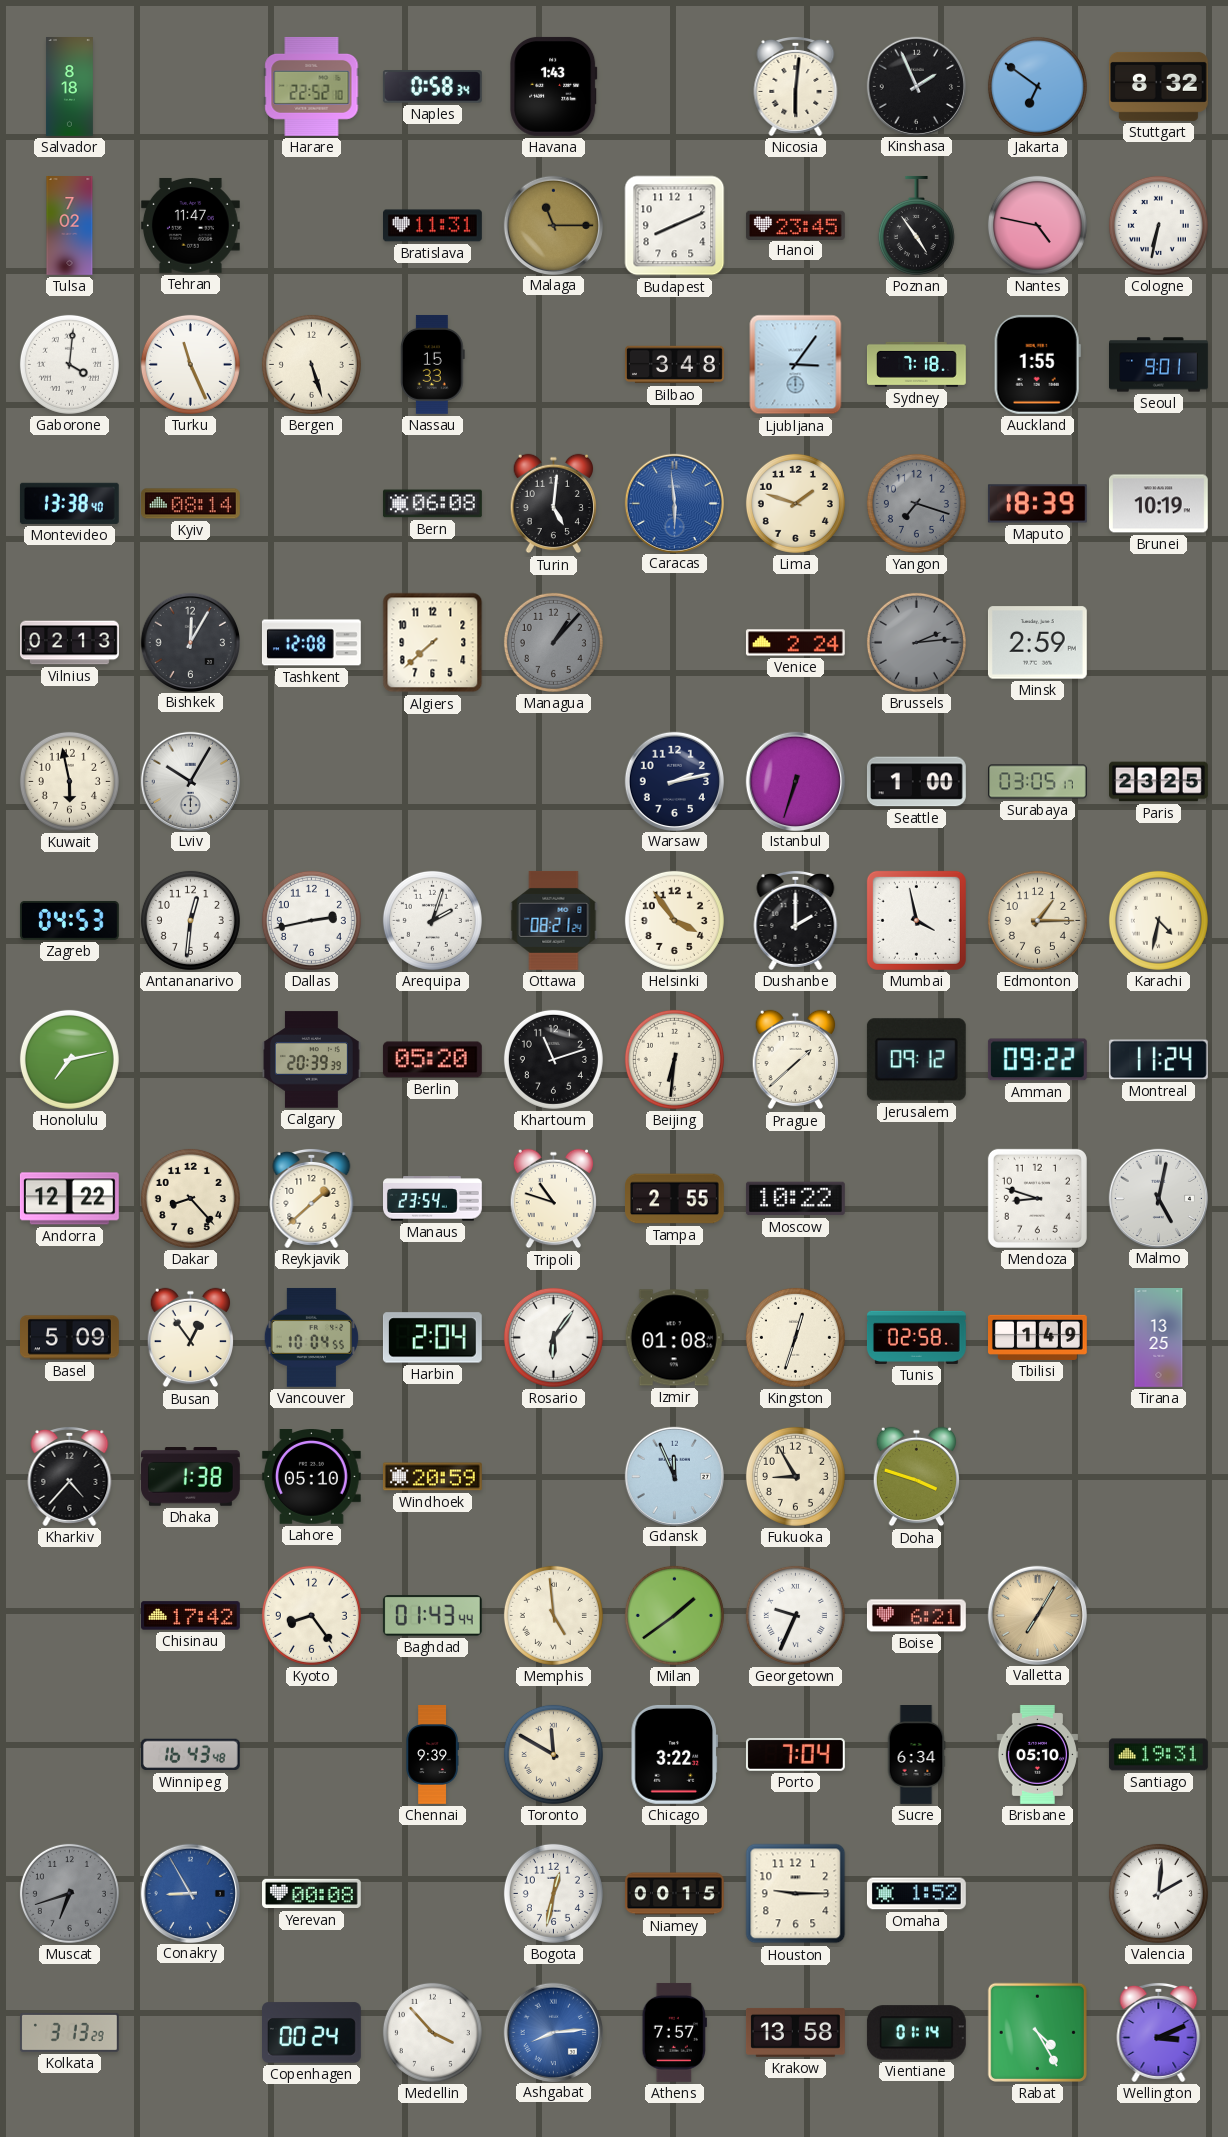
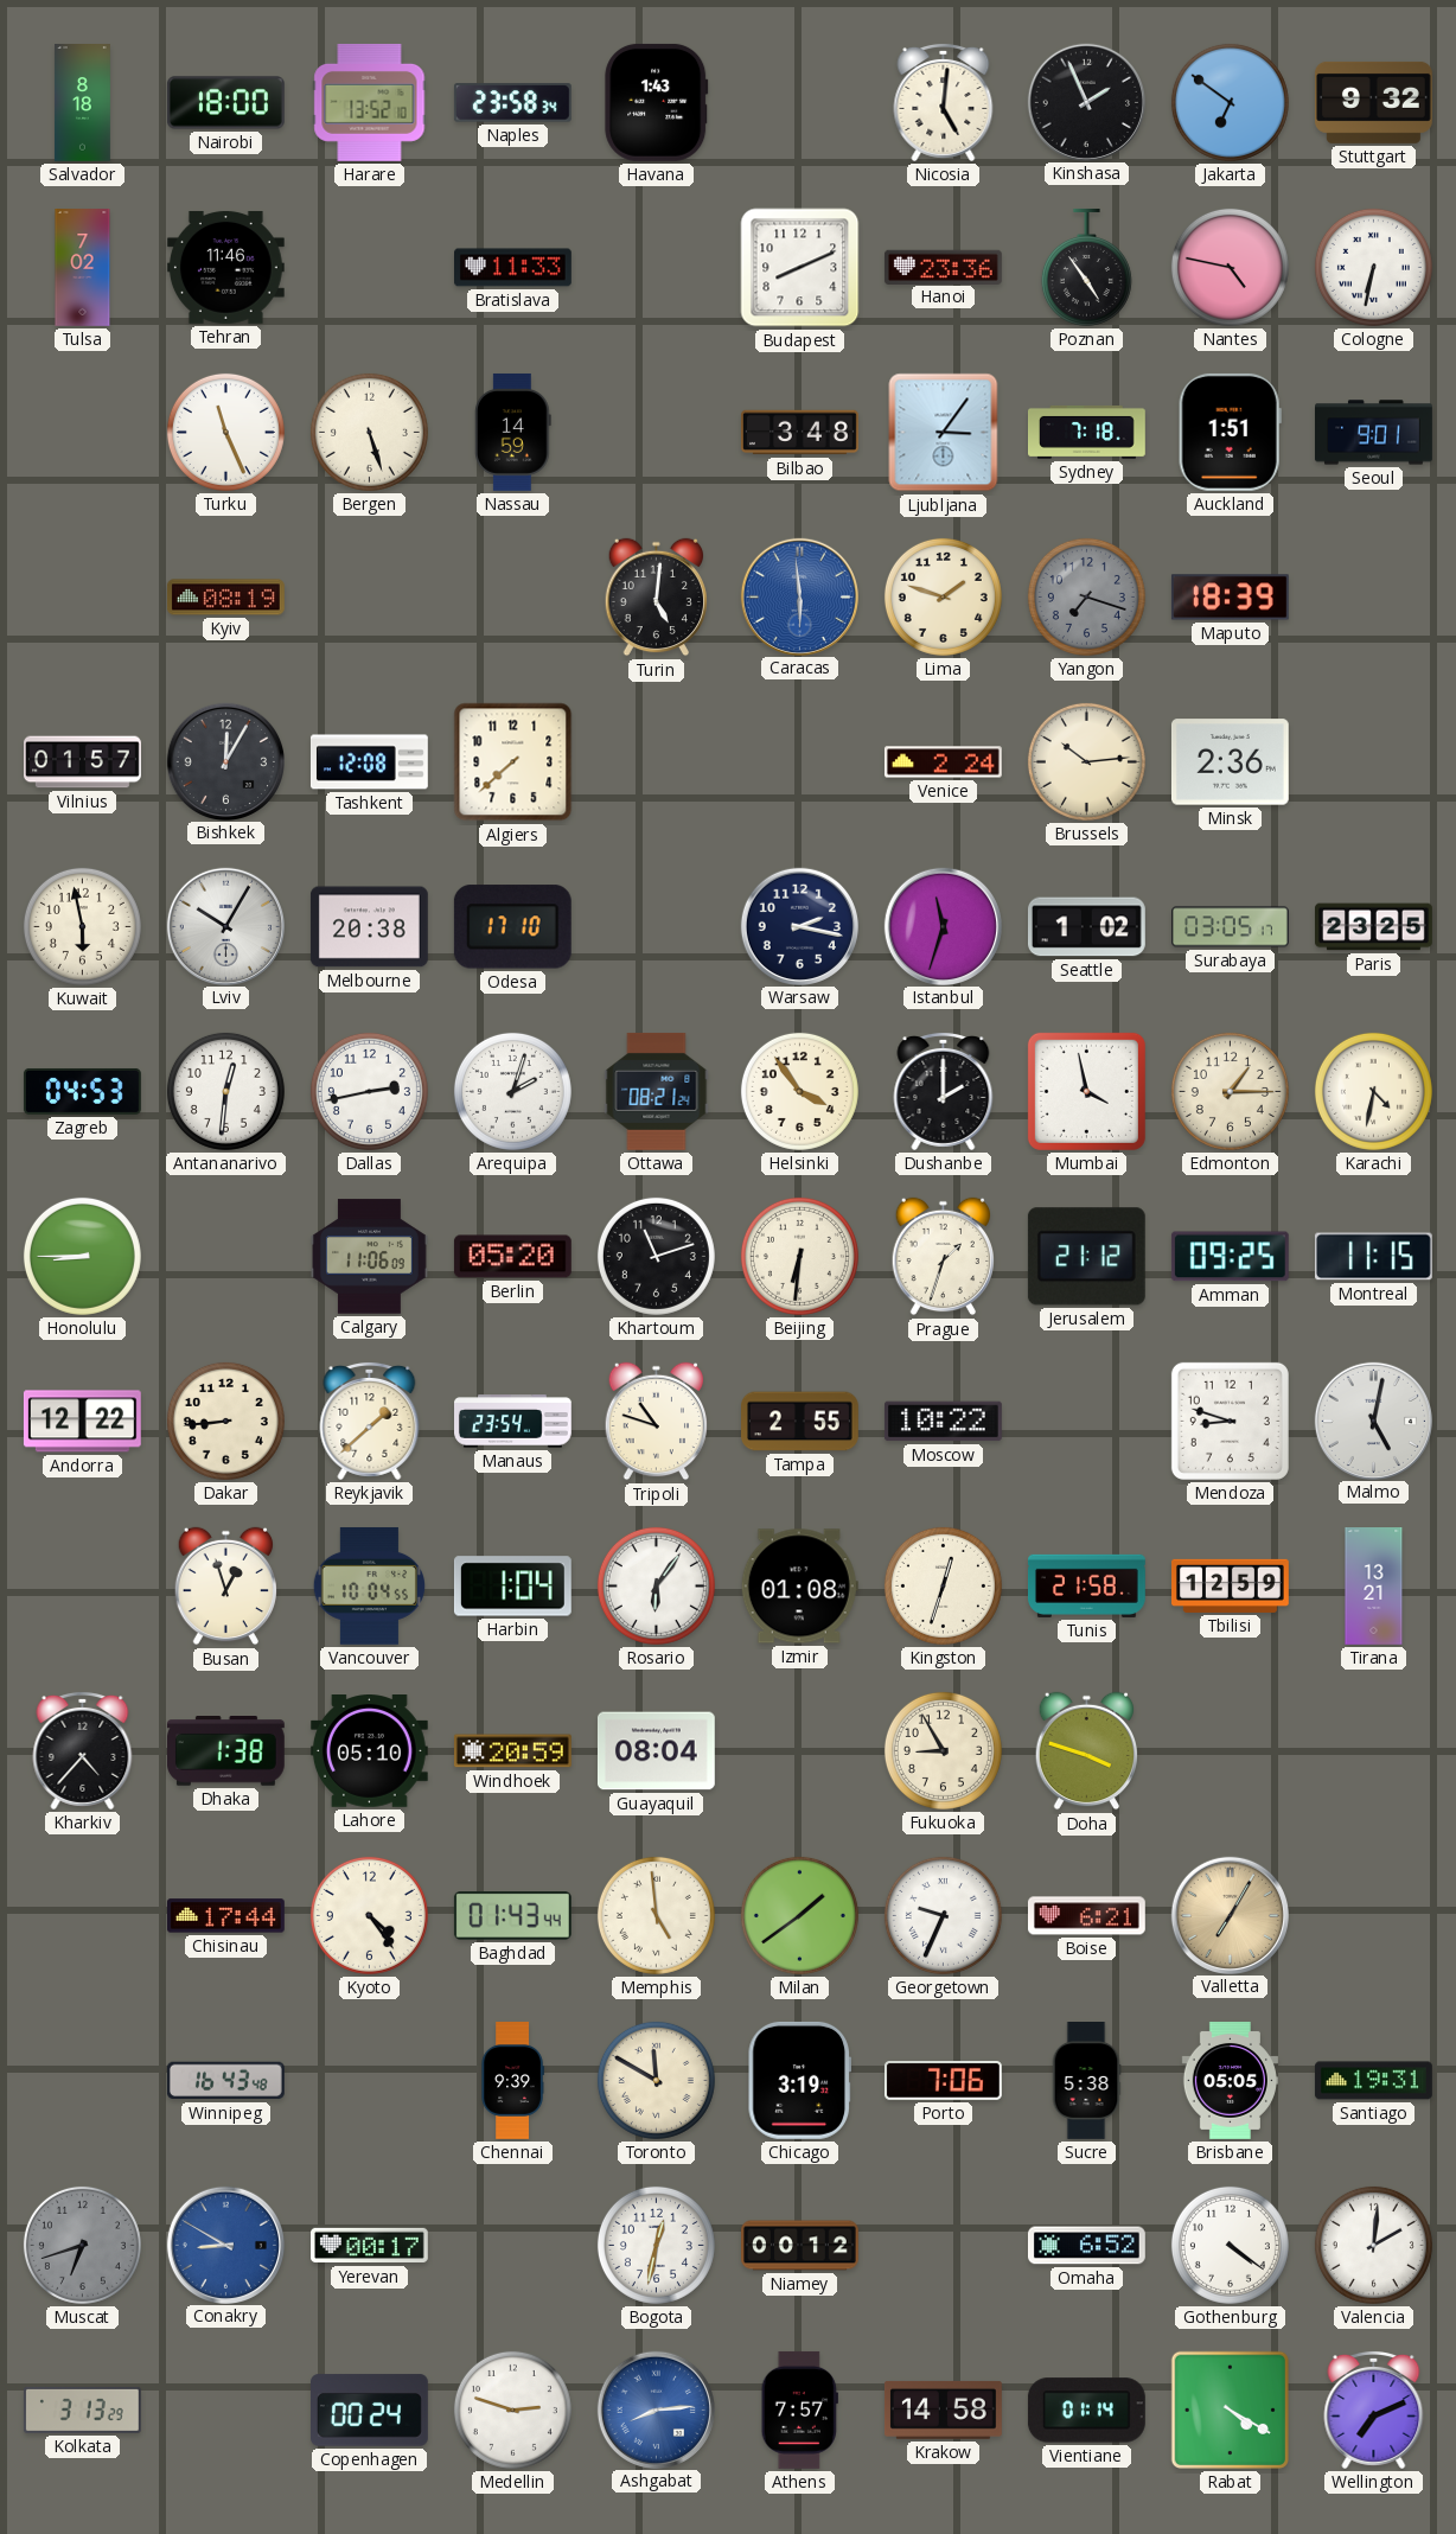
Nairobi: none -> 18:00 (225, 103)
Harare: 22:52 -> 13:52 (370, 102)
Naples: 0:58 -> 23:58 (512, 103)
Nicosia: 6:01 -> 5:01 (944, 102)
Stuttgart: 8:32 -> 9:32 (1374, 102)
Tehran: 11:47 -> 11:46 (225, 267)
Bratislava: 11:31 -> 11:33 (513, 268)
Malaga: 11:15 -> none (553, 225)
Hanoi: 23:45 -> 23:36 (943, 267)
Gaborone: 4:01 -> none (69, 364)
Nassau: 15:33 -> 14:59 (512, 432)
Auckland: 1:55 -> 1:51 (1230, 432)
Montevideo: 13:38 -> none (69, 503)
Kyiv: 08:14 -> 08:19 (225, 598)
Bern: 06:08 -> none (432, 504)
Brunei: 10:19 -> none (1158, 504)
Vilnius: 02:13 -> 01:57 (83, 762)
Managua: 1:07 -> none (553, 642)
Brussels: 2:14 -> 10:14 (1086, 761)
Brussels dial: grey -> cream (1086, 761)
Minsk: 2:59 -> 2:36 (1230, 762)
Melbourne: none -> 20:38 (369, 927)
Odesa: none -> 17:10 (512, 927)
Warsaw: 2:13 -> 2:17 (799, 926)
Istanbul: 6:33 -> 11:33 (943, 926)
Seattle: 1:00 -> 1:02 (1086, 927)
Honolulu: 7:13 -> 8:45 (82, 1256)
Calgary: 20:39 -> 11:06 (370, 1257)
Prague: 1:38 -> 1:33 (944, 1257)
Jerusalem: 09:12 -> 21:12 (1086, 1257)
Amman: 09:22 -> 09:25 (1230, 1257)
Montreal: 11:24 -> 11:15 (1373, 1257)
Dakar: 8:23 -> 8:44 (225, 1421)
Basel: 5:09 -> none (70, 1338)
Busan: 12:54 -> 12:57 (226, 1587)
Harbin: 2:04 -> 1:04 (512, 1587)
Tunis: 02:58 -> 21:58 (1086, 1585)
Tbilisi: 1:49 -> 12:59 (1231, 1585)
Tirana: 13:25 -> 13:21 (1374, 1587)
Guayaquil: none -> 08:04 (656, 1751)
Gdansk: 11:56 -> none (674, 1476)
Chisinau: 17:42 -> 17:44 (225, 1916)
Kyoto: 8:24 -> 4:24 (369, 1915)
Chicago: 3:22 -> 3:19 (799, 2080)
Porto: 7:04 -> 7:06 (943, 2081)
Sucre: 6:34 -> 5:38 (1086, 2081)
Brisbane: 05:10 -> 05:05 (1230, 2081)
Conakry: 8:55 -> 8:50 (225, 2245)
Yerevan: 00:08 -> 00:17 (370, 2246)
Niamey: 00:15 -> 00:12 (800, 2246)
Houston: 9:15 -> none (796, 1894)
Omaha: 1:52 -> 6:52 (1086, 2246)
Gothenburg: none -> 4:21 (1230, 2245)
Medellin: 3:53 -> 2:48 (512, 2409)
Krakow: 13:58 -> 14:58 (943, 2409)
Rabat: 4:25 -> 4:20 (1230, 2409)
Wellington: 3:11 -> 7:11 (1374, 2409)
